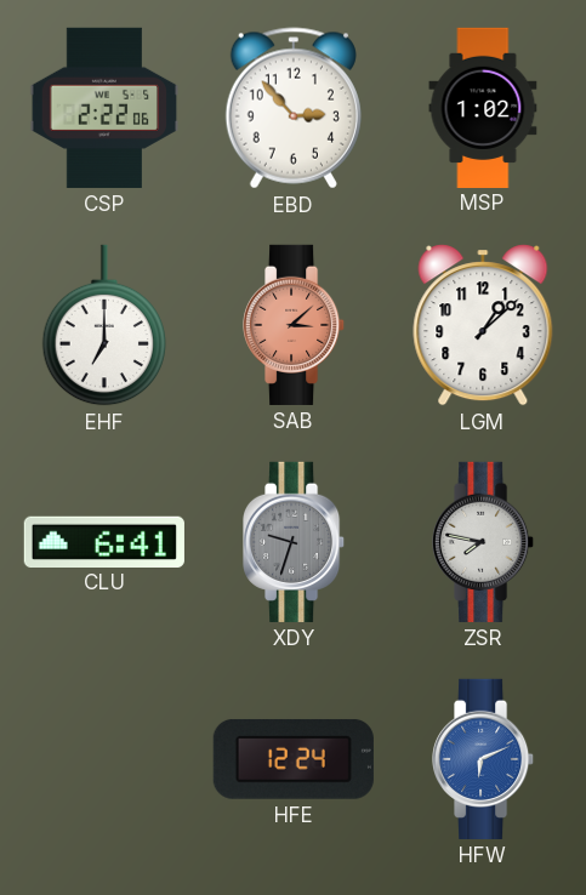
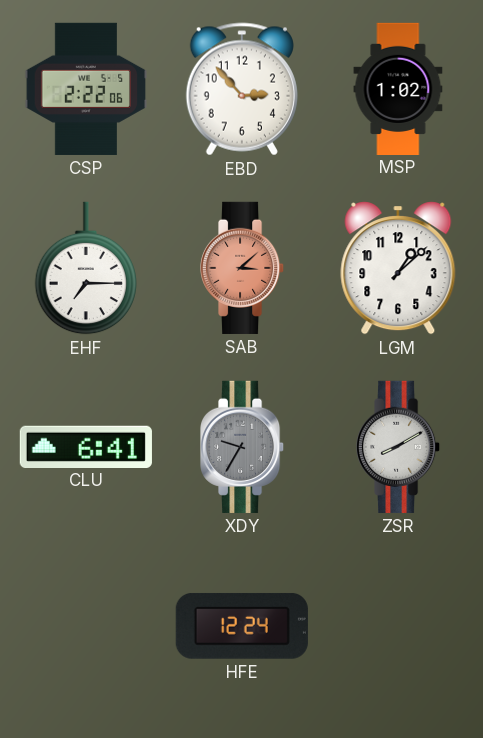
EHF: 7:00 -> 7:15 (86, 268)
XDY: 9:33 -> 9:35 (243, 447)
ZSR: 7:47 -> 8:10 (399, 447)
HFW: 6:11 -> none (484, 759)
